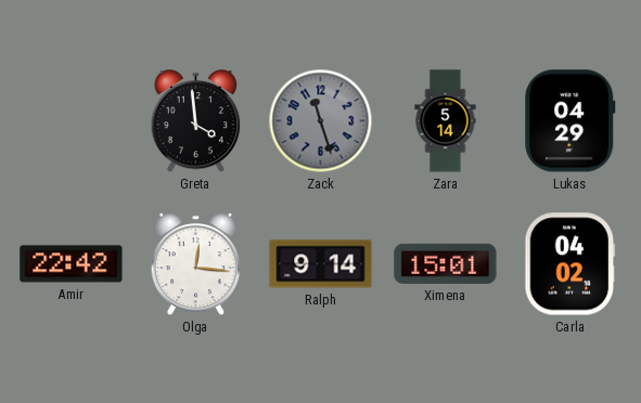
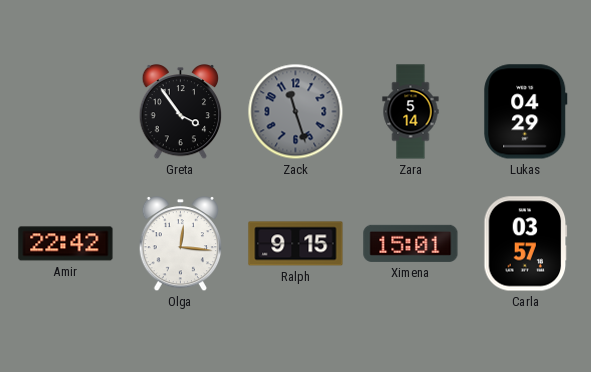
Greta: 3:59 -> 3:54 (181, 113)
Ralph: 9:14 -> 9:15 (296, 244)
Carla: 04:02 -> 03:57 (526, 244)
